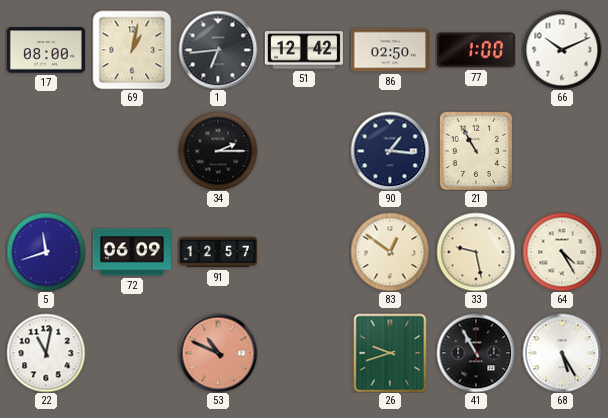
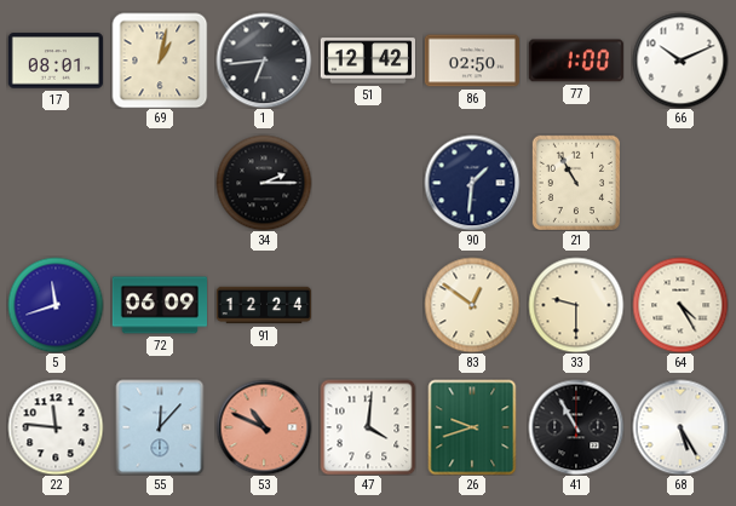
17: 08:00 -> 08:01 (56, 61)
90: 1:16 -> 1:31 (472, 183)
91: 12:57 -> 12:24 (263, 305)
33: 9:28 -> 9:30 (576, 305)
22: 11:02 -> 11:46 (56, 427)
55: none -> 12:07 (160, 427)
47: none -> 4:01 (368, 427)
